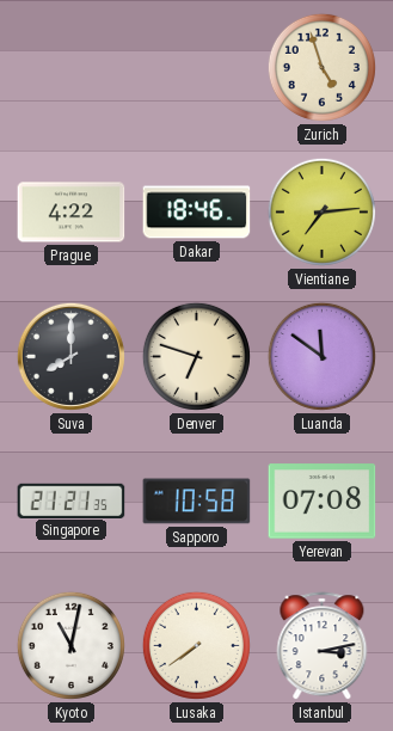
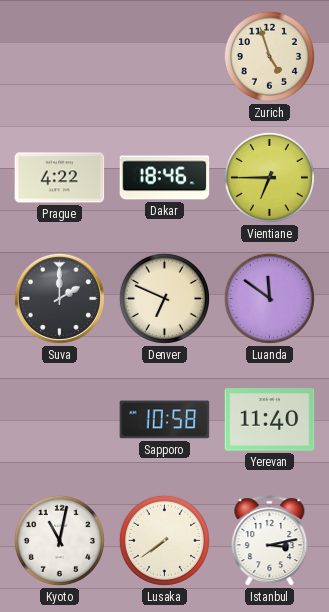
Vientiane: 7:14 -> 6:45 (269, 177)
Suva: 8:00 -> 2:00 (59, 298)
Denver: 6:48 -> 6:49 (164, 298)
Singapore: 21:21 -> none (72, 500)
Yerevan: 07:08 -> 11:40 (270, 420)
